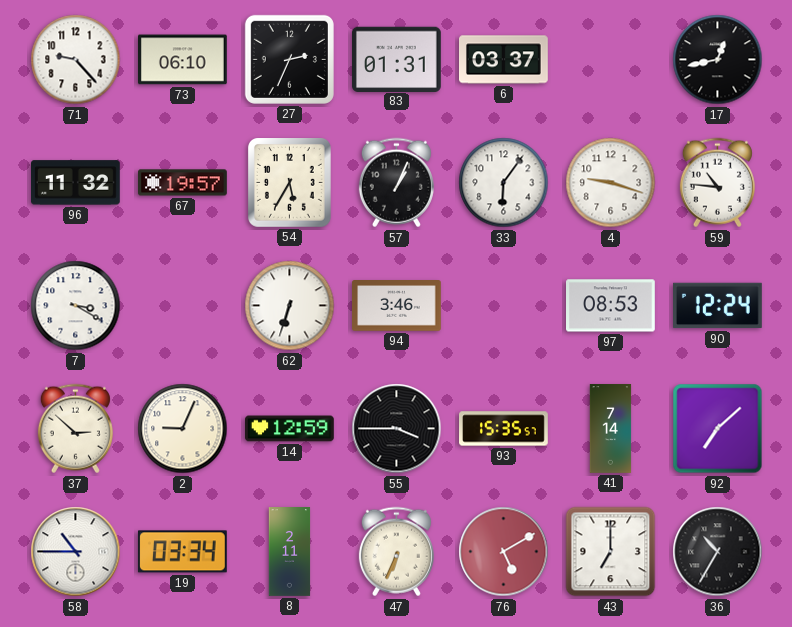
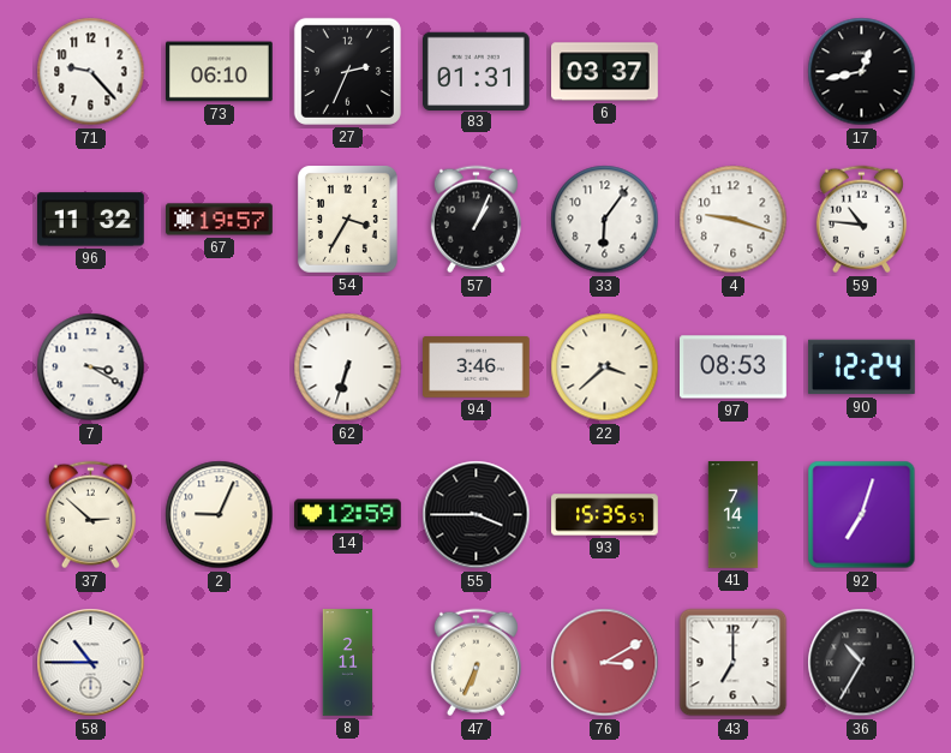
54: 5:35 -> 3:35 (348, 220)
22: none -> 3:38 (605, 367)
92: 7:08 -> 7:03 (862, 515)
19: 03:34 -> none (182, 552)
76: 5:10 -> 3:10 (605, 663)
